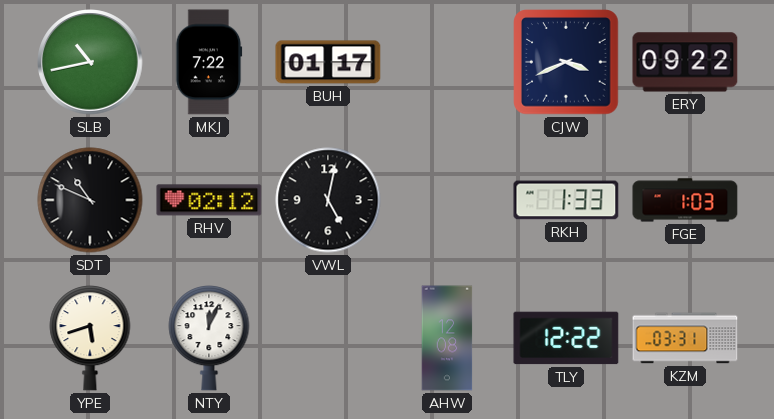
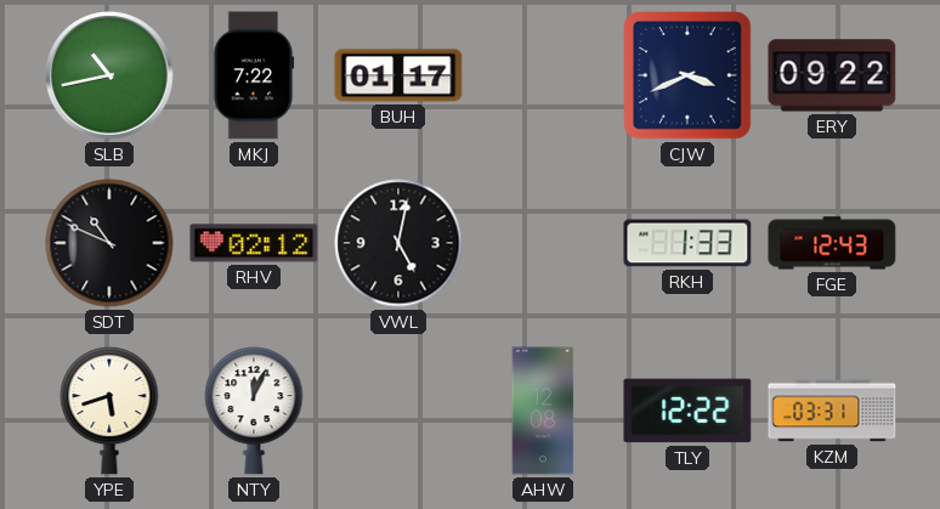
FGE: 1:03 -> 12:43 (832, 243)
